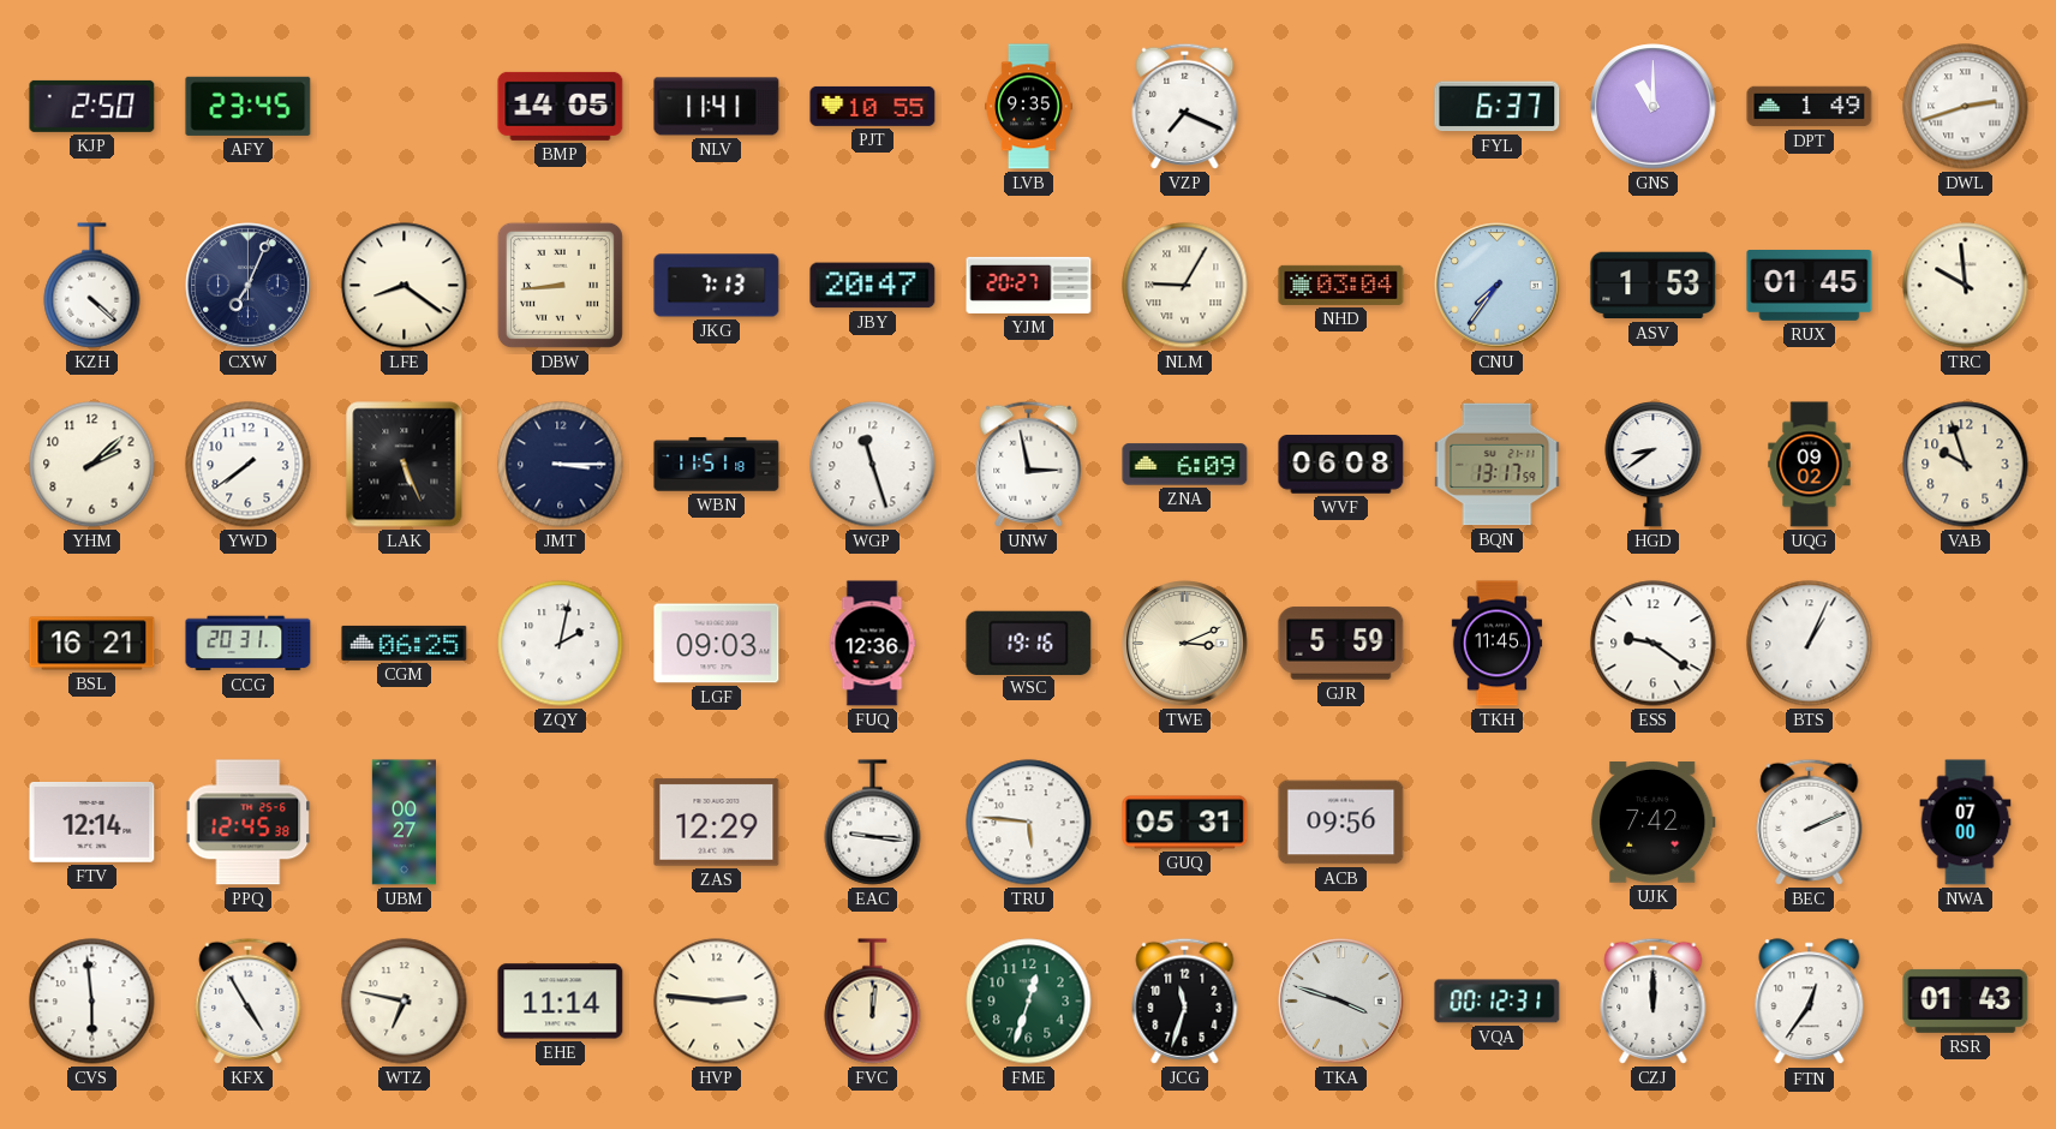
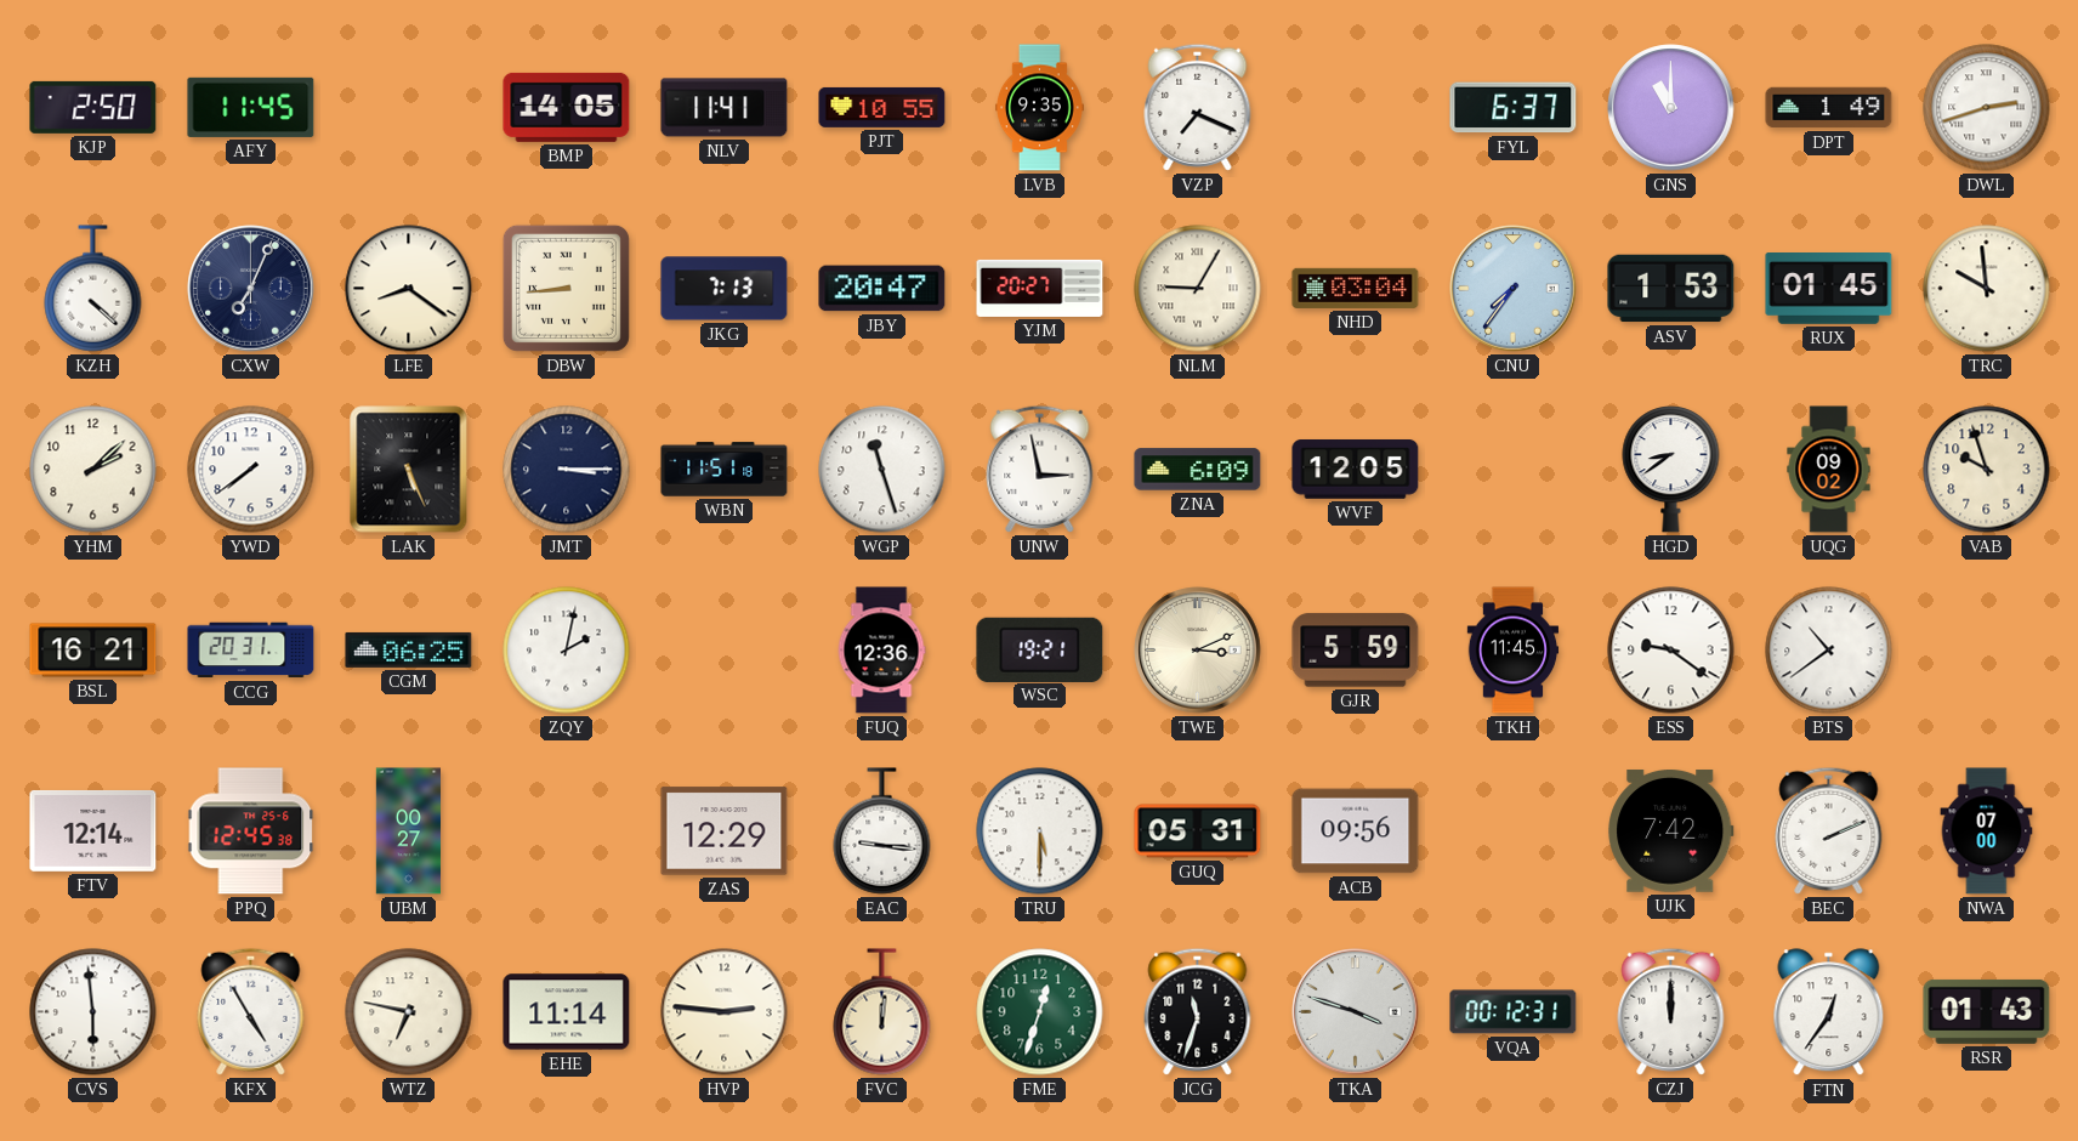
AFY: 23:45 -> 11:45 (251, 107)
WVF: 06:08 -> 12:05 (1356, 470)
BQN: 13:17 -> none (1498, 465)
LGF: 09:03 -> none (717, 644)
WSC: 19:16 -> 19:21 (1040, 649)
BTS: 1:04 -> 10:39 (1829, 651)
TRU: 5:46 -> 5:30 (1040, 831)
